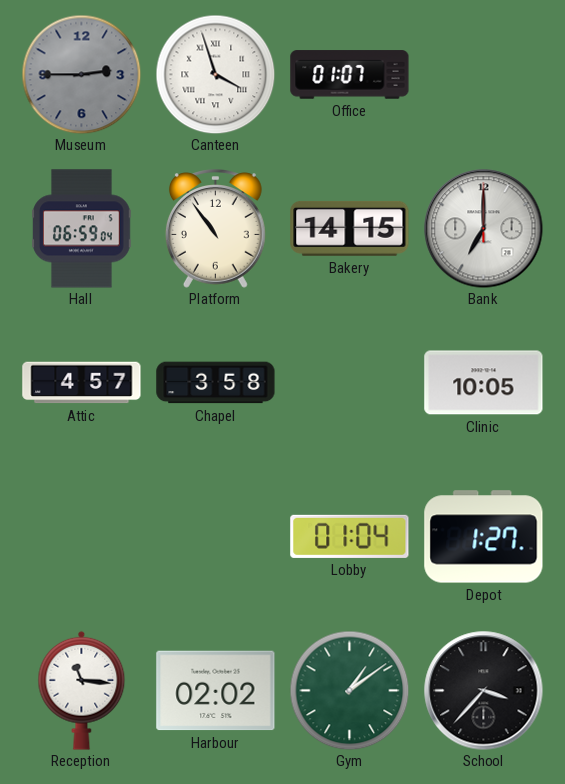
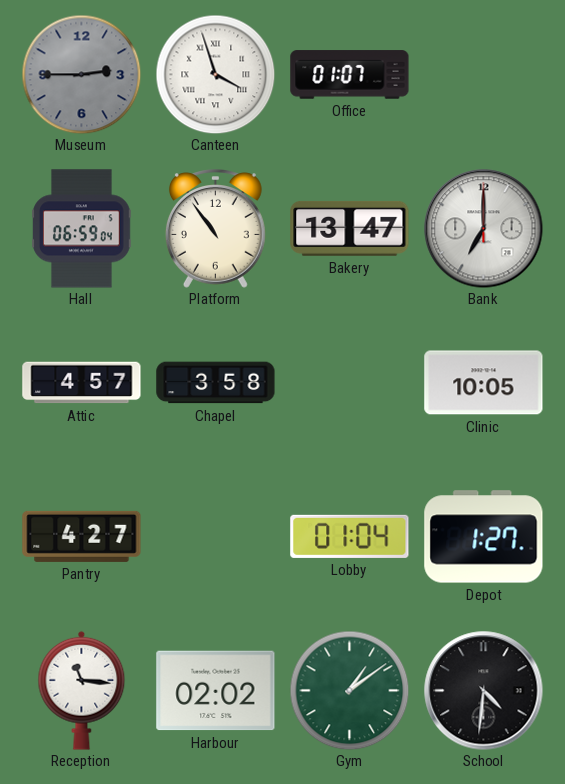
Bakery: 14:15 -> 13:47 (350, 228)
Pantry: none -> 4:27 (82, 536)
School: 3:37 -> 4:31 (484, 691)
